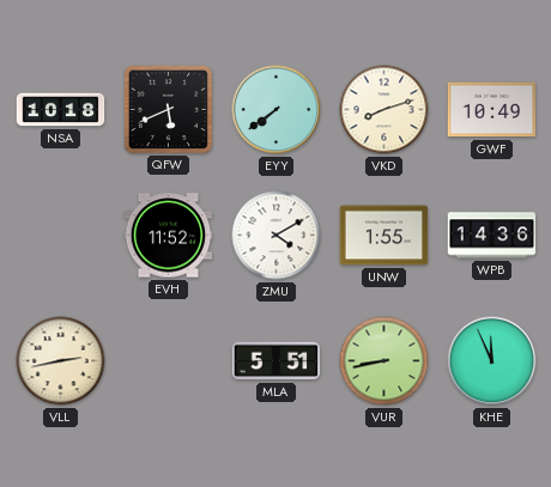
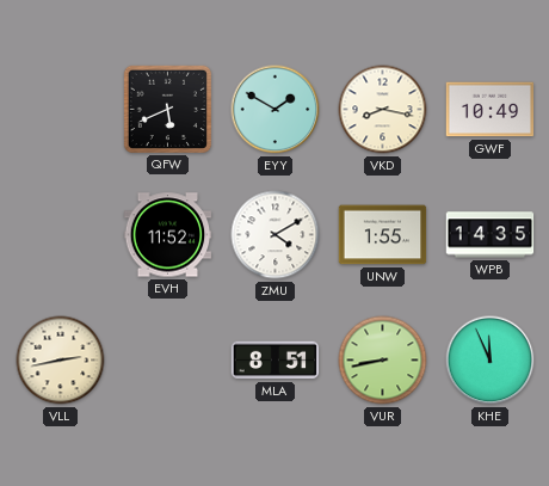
NSA: 10:18 -> none (61, 110)
EYY: 7:39 -> 1:50 (276, 110)
VKD: 8:12 -> 8:17 (383, 110)
WPB: 14:36 -> 14:35 (491, 235)
MLA: 5:51 -> 8:51 (276, 361)
